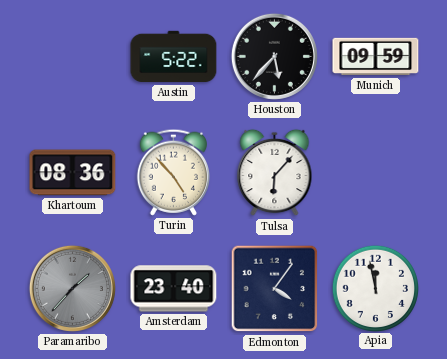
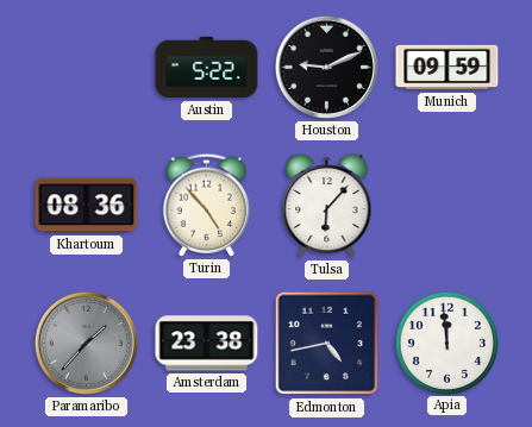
Houston: 5:37 -> 9:11 (326, 67)
Amsterdam: 23:40 -> 23:38 (207, 344)
Edmonton: 4:06 -> 4:43 (327, 344)
Apia: 11:58 -> 11:59 (446, 343)
